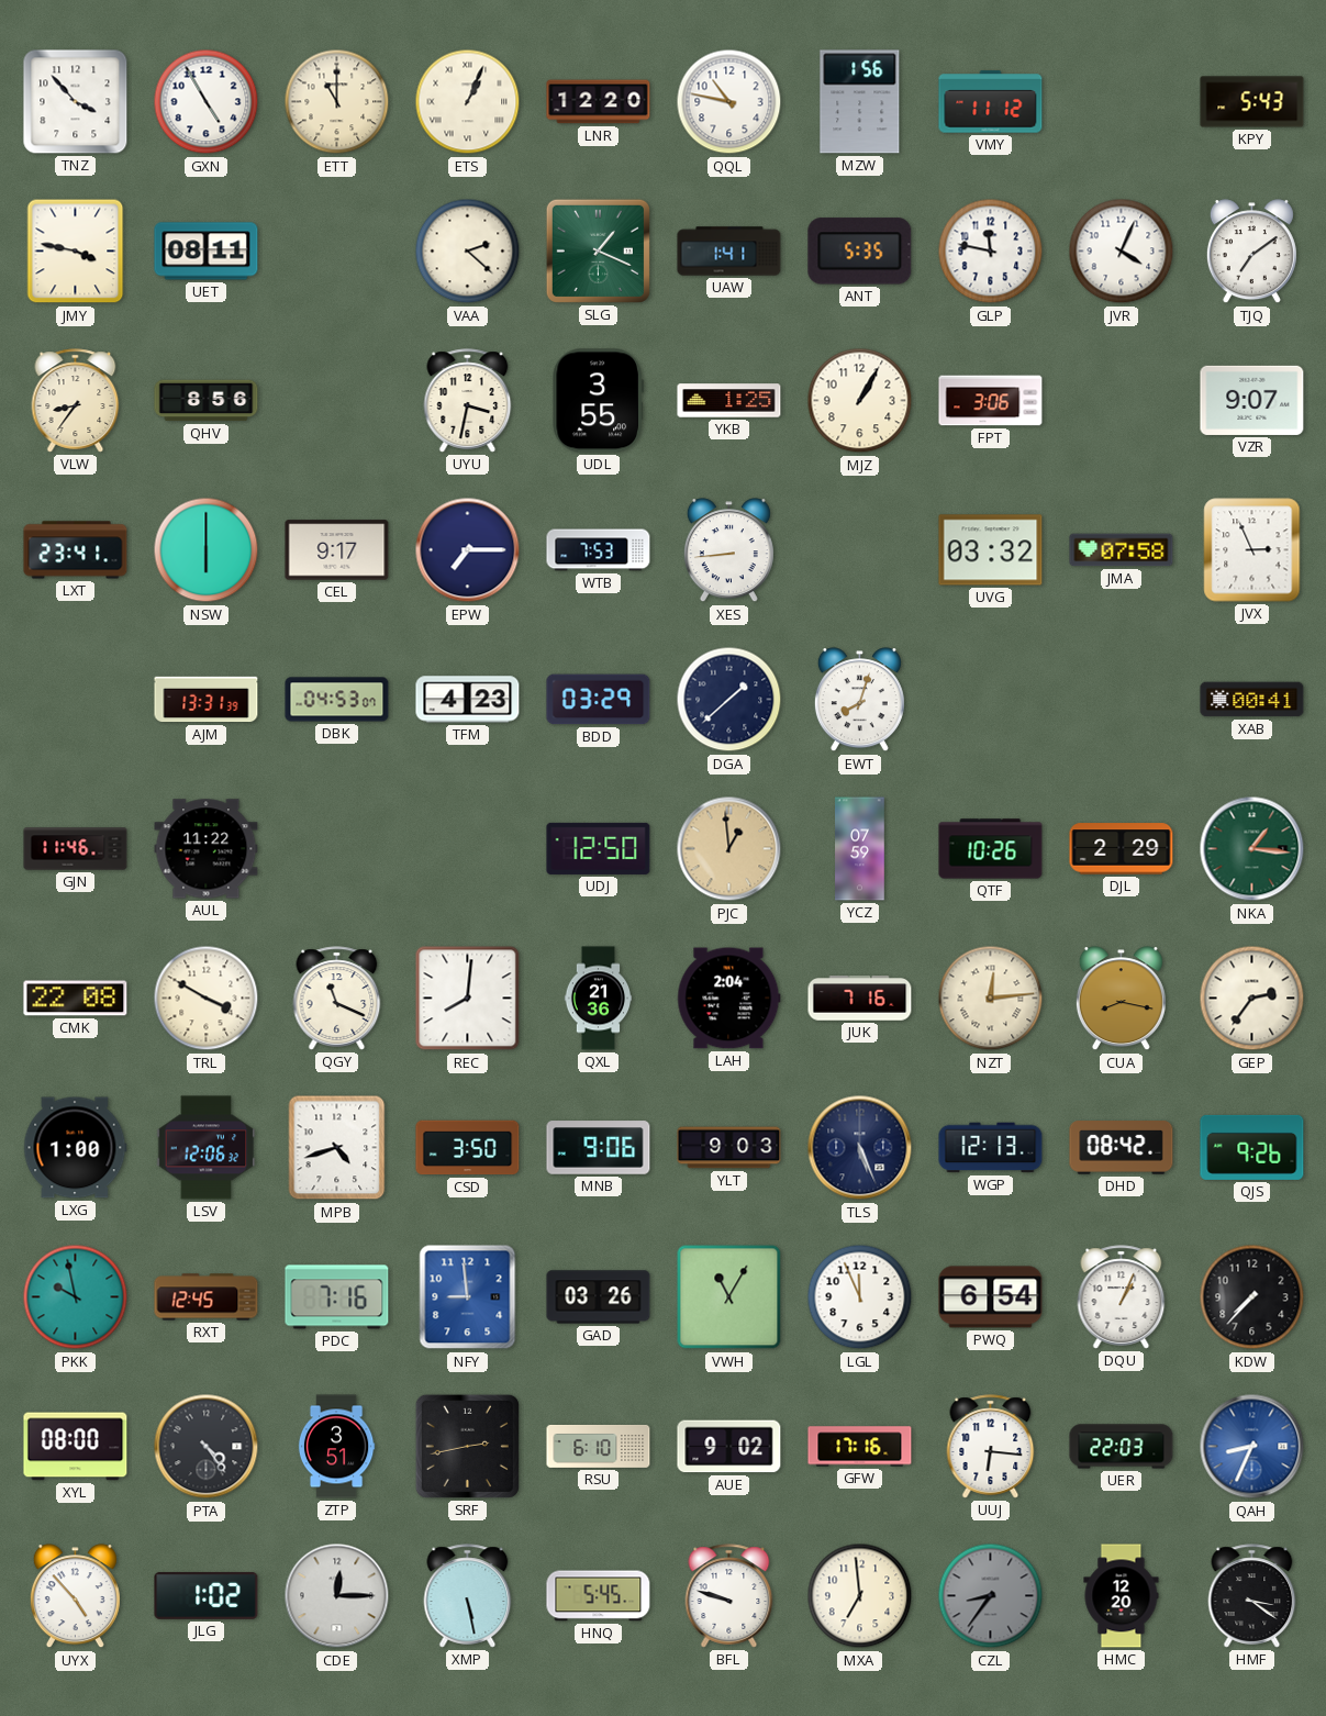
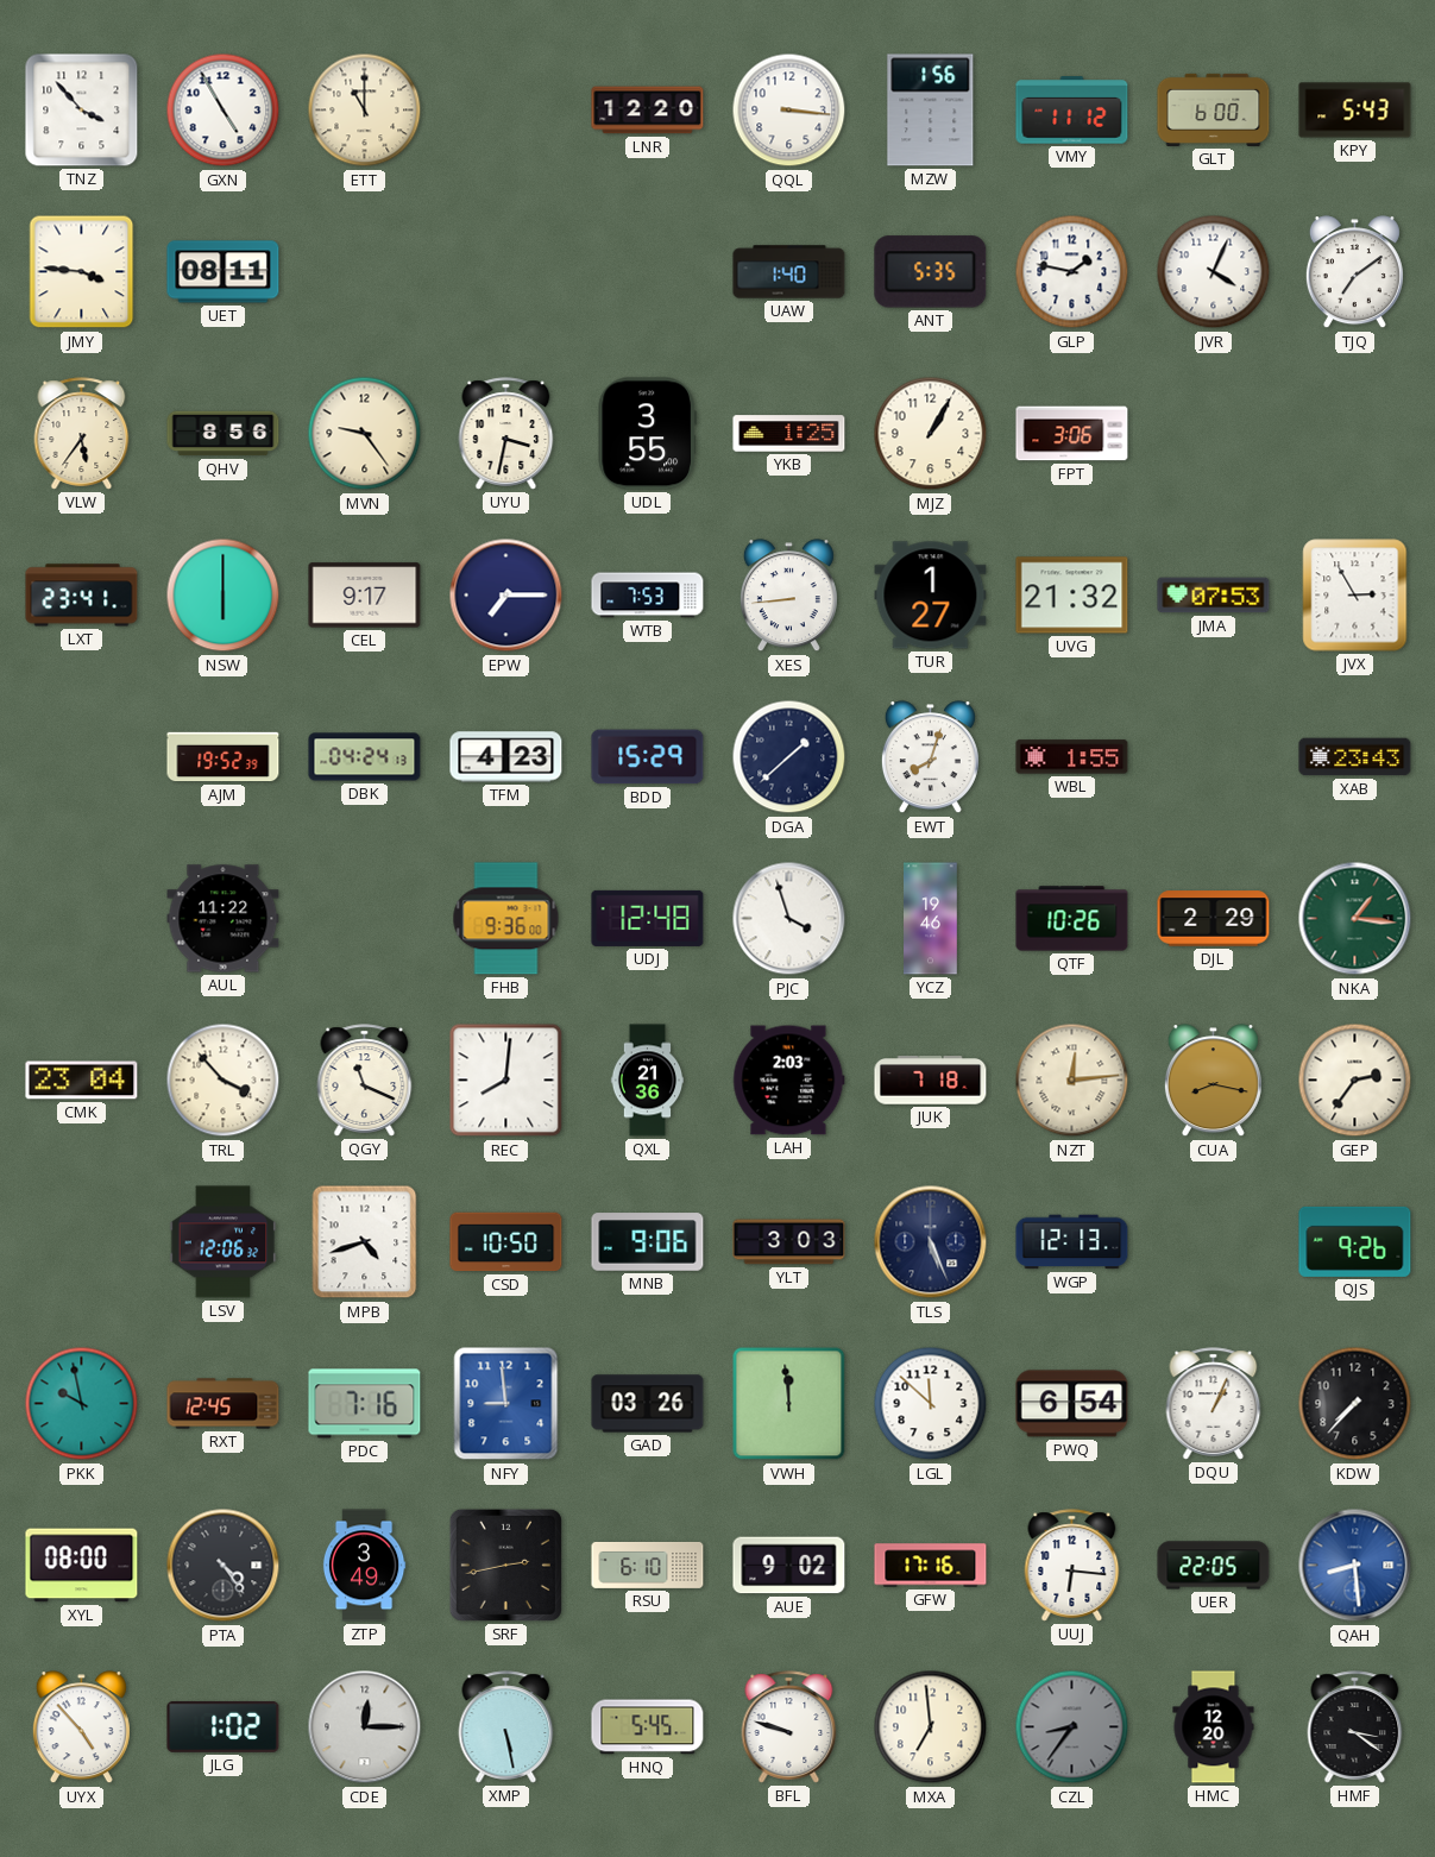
ETS: 1:04 -> none (468, 102)
QQL: 10:47 -> 3:16 (789, 111)
GLT: none -> 6:00 (1214, 109)
JMY: 3:47 -> 3:46 (82, 272)
VAA: 2:22 -> none (468, 252)
SLG: 1:19 -> none (598, 250)
UAW: 1:41 -> 1:40 (789, 272)
GLP: 11:47 -> 1:47 (1072, 272)
VLW: 8:36 -> 5:36 (82, 434)
MVN: none -> 9:24 (365, 434)
VZR: 9:07 -> none (1252, 400)
TUR: none -> 1:27 (931, 596)
UVG: 03:32 -> 21:32 (1072, 596)
JMA: 07:58 -> 07:53 (1214, 596)
JVX: 2:56 -> 2:55 (1355, 596)
AJM: 13:31 -> 19:52 (224, 757)
DBK: 04:53 -> 04:24 (365, 757)
BDD: 03:29 -> 15:29 (648, 757)
WBL: none -> 1:55 (1072, 757)
XAB: 00:41 -> 23:43 (1355, 757)
GJN: 11:46 -> none (76, 849)
FHB: none -> 9:36 (506, 919)
UDJ: 12:50 -> 12:48 (648, 918)
PJC: 12:59 -> 3:57 (789, 919)
PJC dial: champagne -> white (789, 919)
YCZ: 07:59 -> 19:46 (931, 919)
CMK: 22:08 -> 23:04 (82, 1081)
TRL: 3:50 -> 3:53 (224, 1081)
LAH: 2:04 -> 2:03 (789, 1081)
JUK: 7:16 -> 7:18 (931, 1081)
LXG: 1:00 -> none (75, 1148)
CSD: 3:50 -> 10:50 (506, 1242)
YLT: 9:03 -> 3:03 (789, 1242)
DHD: 08:42 -> none (1122, 1148)
VWH: 11:05 -> 11:59 (789, 1404)
LGL: 11:56 -> 11:52 (931, 1404)
ZTP: 3:51 -> 3:49 (364, 1566)
UER: 22:03 -> 22:05 (1214, 1566)
QAH: 8:34 -> 8:29 (1355, 1566)
